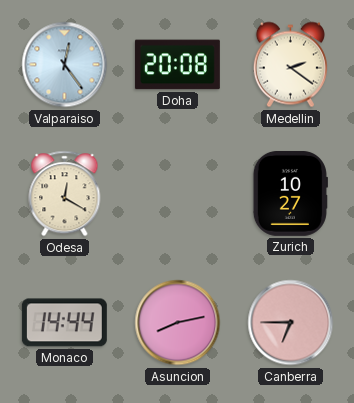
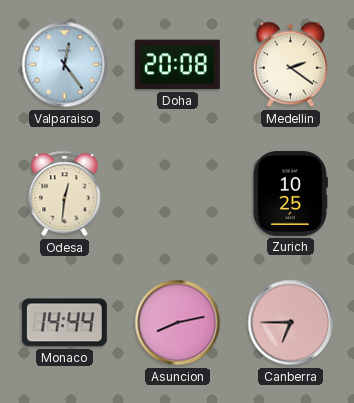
Odesa: 12:20 -> 12:31 (65, 194)
Zurich: 10:27 -> 10:25 (290, 193)
